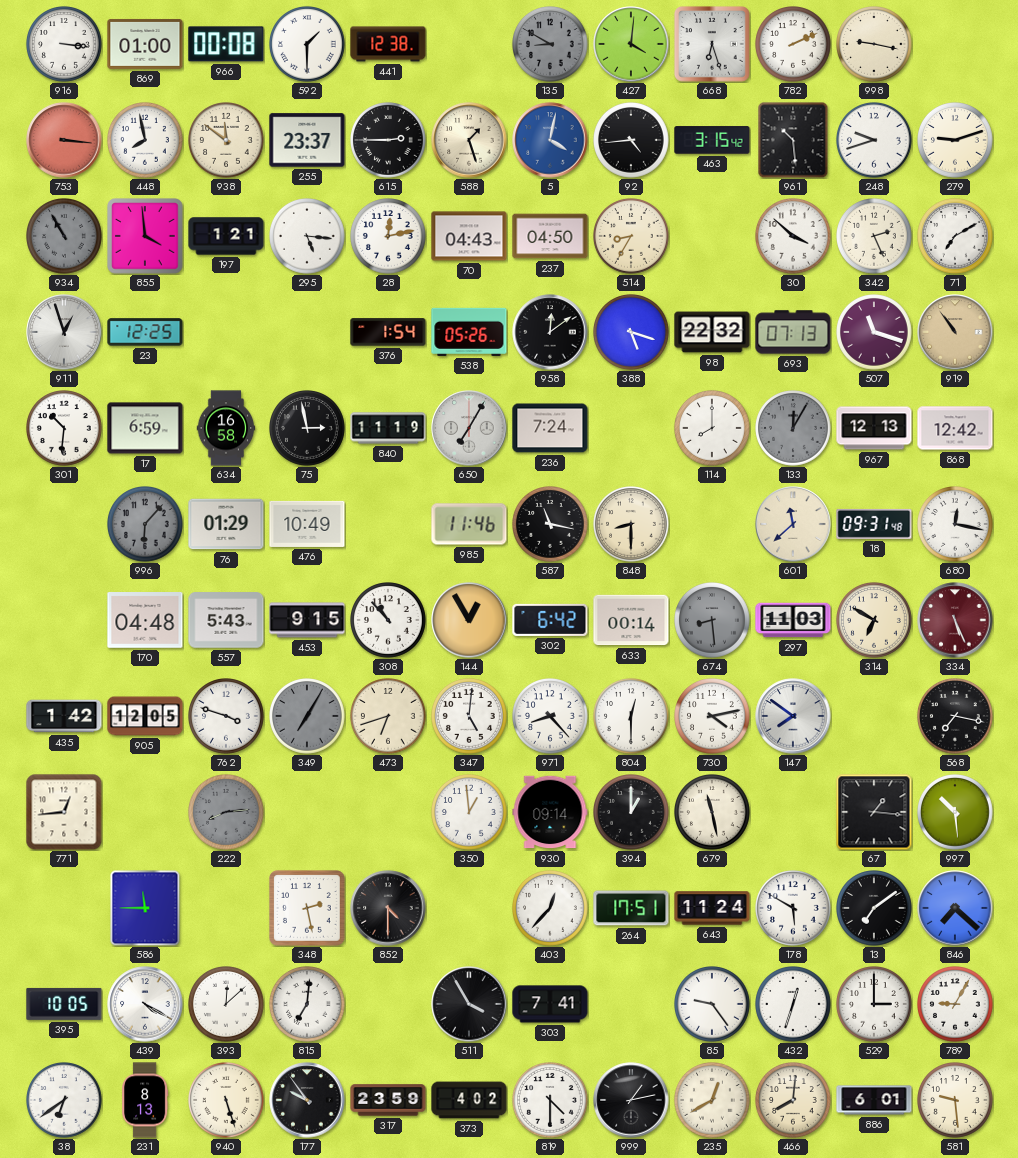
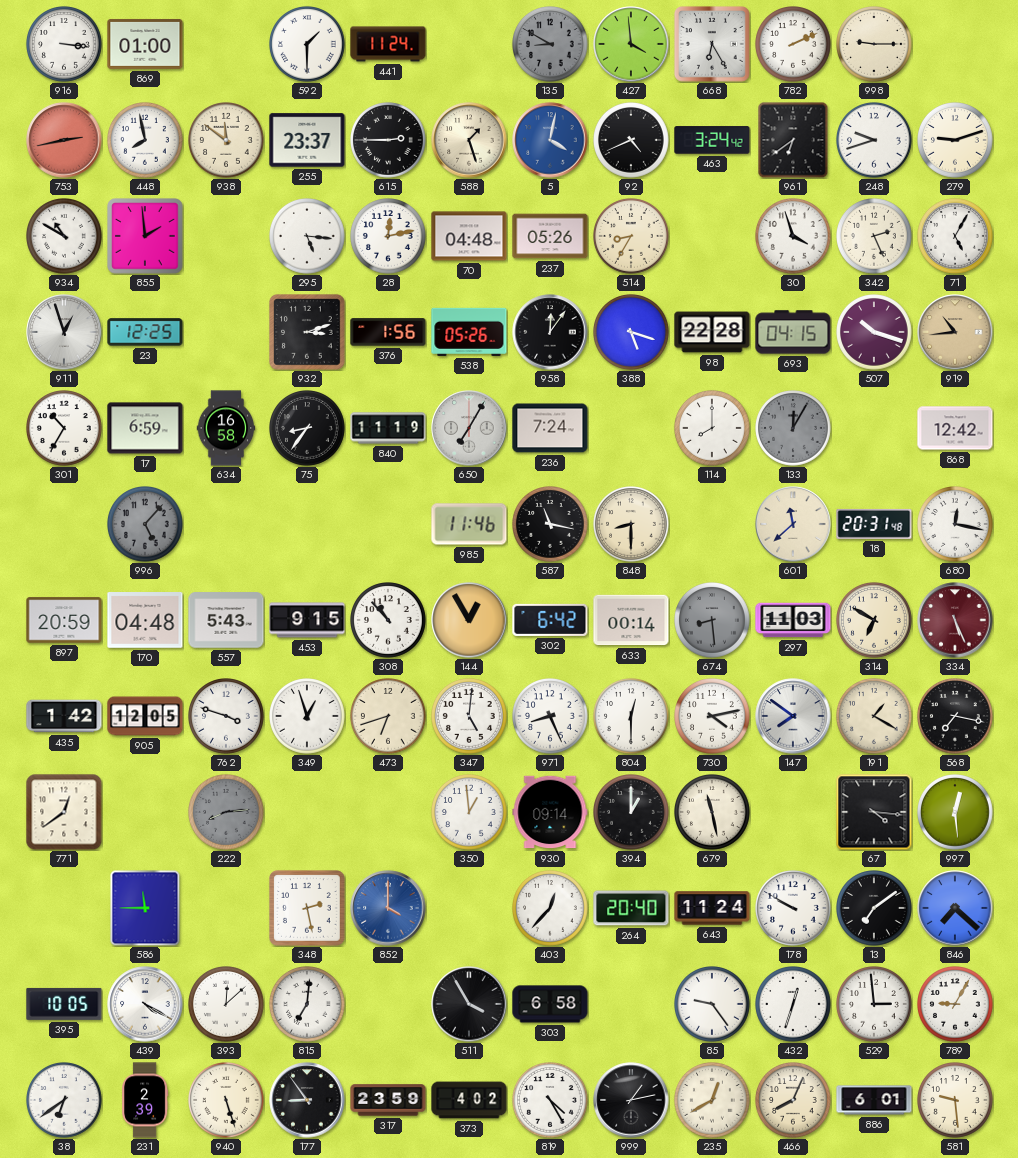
966: 00:08 -> none (226, 44)
441: 12:38 -> 11:24 (388, 44)
427: 4:01 -> 3:59 (631, 44)
668: 6:27 -> 6:25 (712, 44)
998: 9:17 -> 9:15 (875, 45)
753: 3:16 -> 2:43 (64, 140)
92: 4:44 -> 4:41 (632, 141)
463: 3:15 -> 3:24 (712, 140)
961: 10:29 -> 6:39 (793, 140)
934: 10:55 -> 10:50 (65, 237)
934 dial: grey -> white (65, 237)
855: 3:59 -> 1:59 (145, 236)
197: 1:21 -> none (226, 236)
70: 04:43 -> 04:48 (469, 236)
237: 04:50 -> 05:26 (550, 236)
30: 3:52 -> 3:57 (794, 237)
71: 7:10 -> 5:05 (956, 237)
932: none -> 3:12 (307, 332)
376: 1:54 -> 1:56 (388, 332)
958: 12:09 -> 12:06 (550, 332)
98: 22:32 -> 22:28 (712, 332)
693: 07:13 -> 04:15 (793, 332)
507: 11:18 -> 10:18 (875, 333)
919: 10:54 -> 10:44 (955, 332)
301: 10:31 -> 10:35 (65, 429)
75: 2:58 -> 8:36 (308, 429)
967: 12:13 -> none (874, 428)
996: 6:07 -> 5:07 (146, 525)
76: 01:29 -> none (226, 524)
476: 10:49 -> none (307, 524)
18: 09:31 -> 20:31 (874, 524)
897: none -> 20:59 (64, 620)
349: 7:05 -> 12:57 (308, 717)
349 dial: grey -> white (308, 717)
971: 8:23 -> 8:26 (551, 717)
191: none -> 1:20 (875, 717)
771: 12:44 -> 12:39 (64, 812)
67: 1:16 -> 4:16 (874, 812)
997: 10:29 -> 12:29 (956, 813)
852: 4:30 -> 4:00 (388, 908)
852 dial: black -> blue (388, 908)
264: 17:51 -> 20:40 (631, 908)
178: 5:50 -> 9:50 (794, 909)
303: 7:41 -> 6:58 (550, 1004)
529: 3:00 -> 2:59 (875, 1005)
231: 8:13 -> 2:39 (145, 1100)
177: 9:54 -> 8:54 (307, 1100)
819: 4:30 -> 4:25 (551, 1101)
466: 8:01 -> 8:04 (794, 1101)
